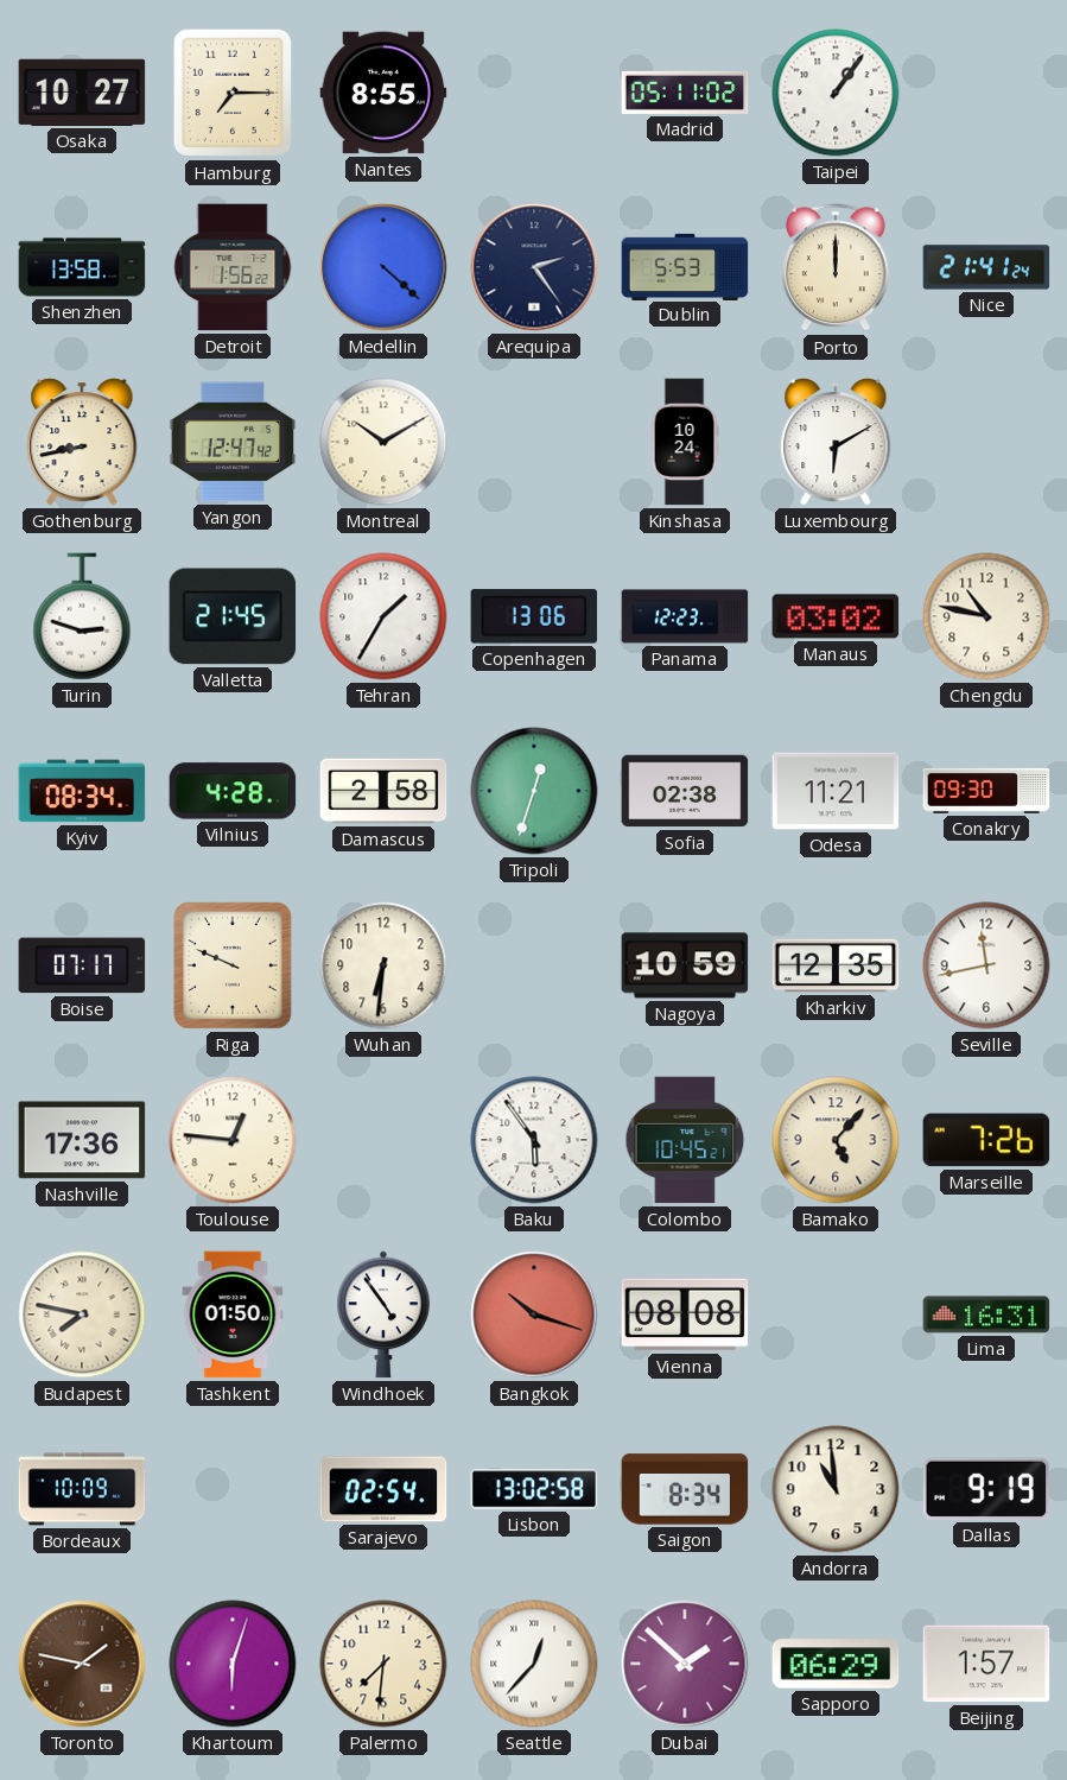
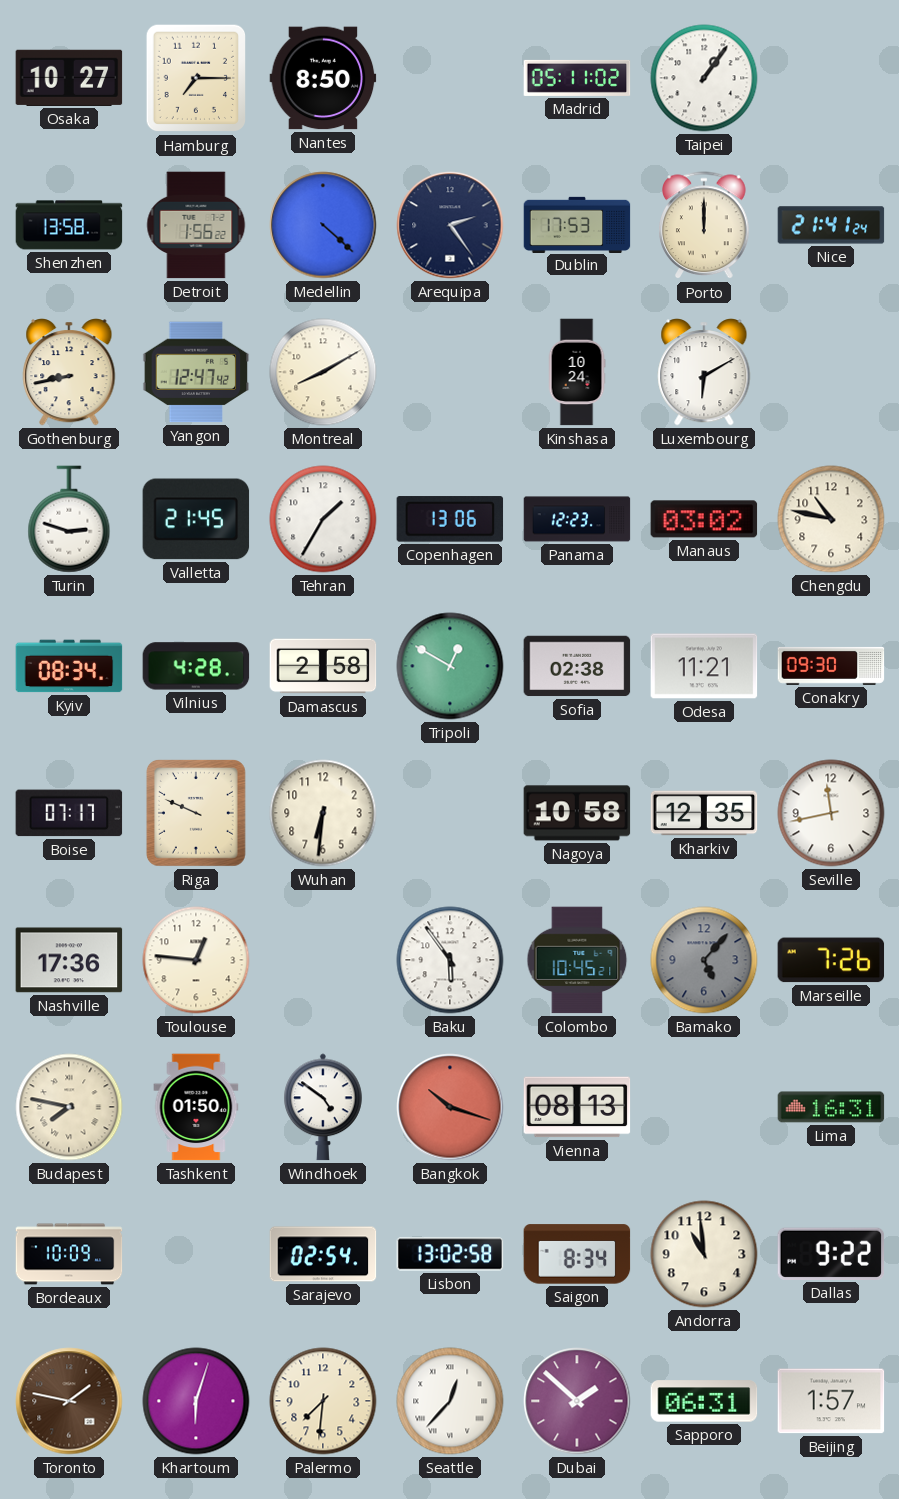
Nantes: 8:55 -> 8:50 (323, 78)
Dublin: 5:53 -> 17:53 (577, 224)
Montreal: 10:10 -> 8:10 (323, 372)
Tripoli: 12:33 -> 12:50 (450, 666)
Nagoya: 10:59 -> 10:58 (577, 813)
Bamako dial: cream -> grey (704, 960)
Windhoek: 4:54 -> 4:51 (324, 1107)
Vienna: 08:08 -> 08:13 (577, 1107)
Dallas: 9:19 -> 9:22 (831, 1254)
Sapporo: 06:29 -> 06:31 (704, 1401)
